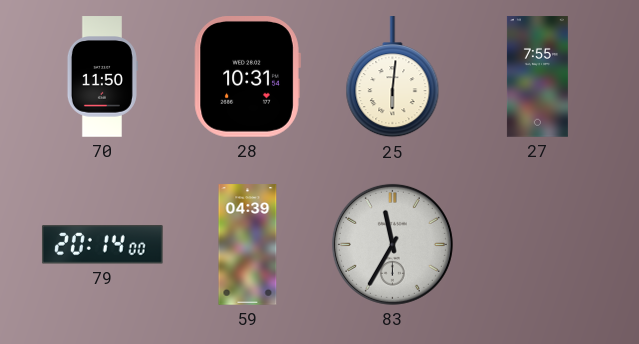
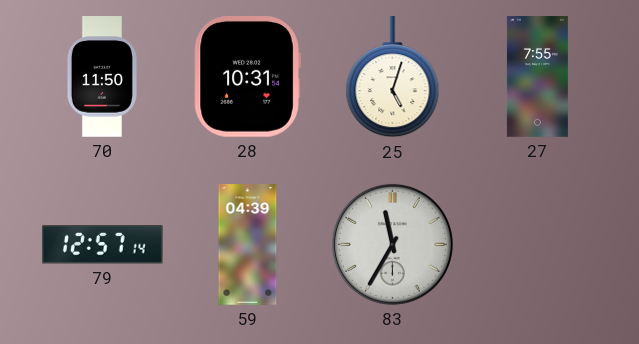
25: 6:01 -> 5:03 (393, 77)
79: 20:14 -> 12:57 (102, 245)
